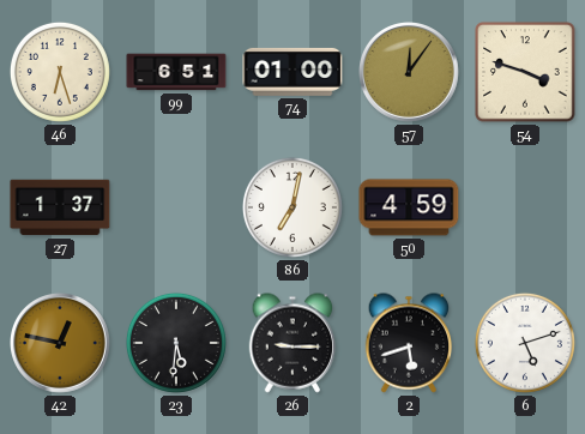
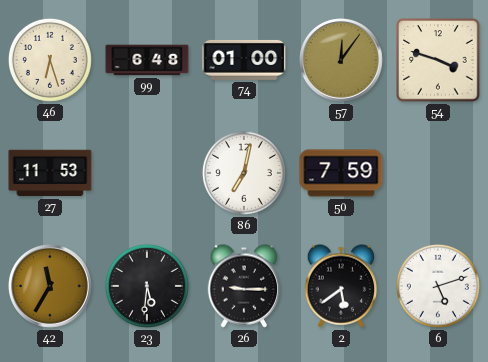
99: 6:51 -> 6:48 (147, 60)
27: 1:37 -> 11:53 (50, 173)
50: 4:59 -> 7:59 (341, 173)
42: 12:47 -> 11:35 (51, 287)
2: 5:42 -> 5:39 (341, 286)
